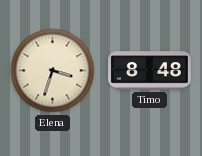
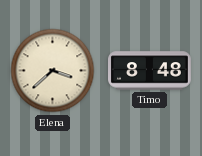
Elena: 3:33 -> 3:38 (53, 71)
